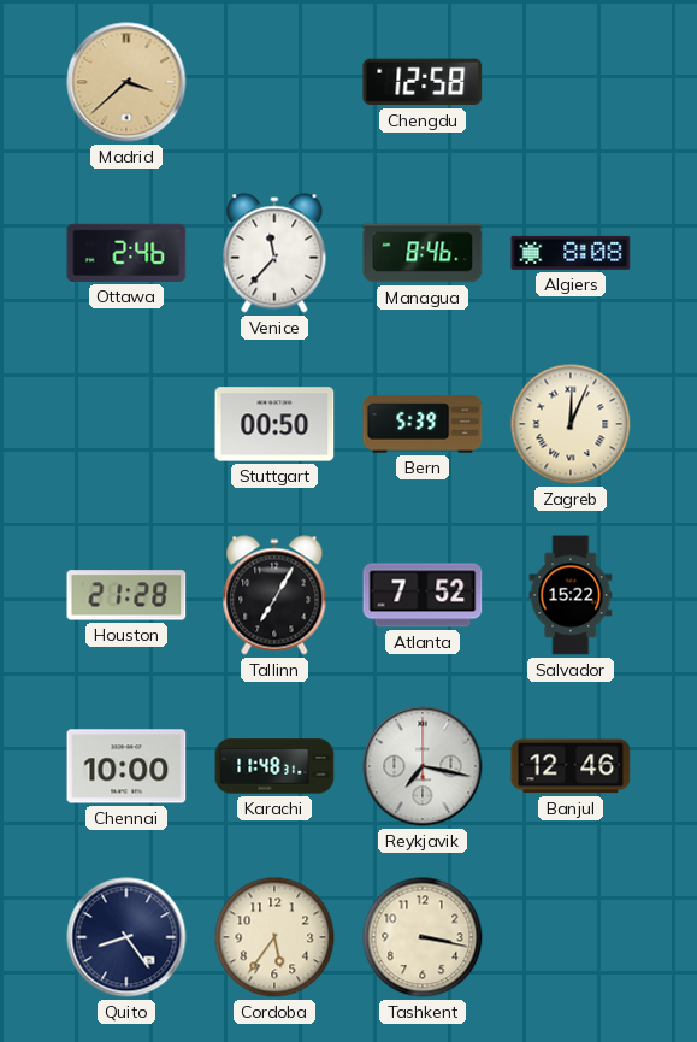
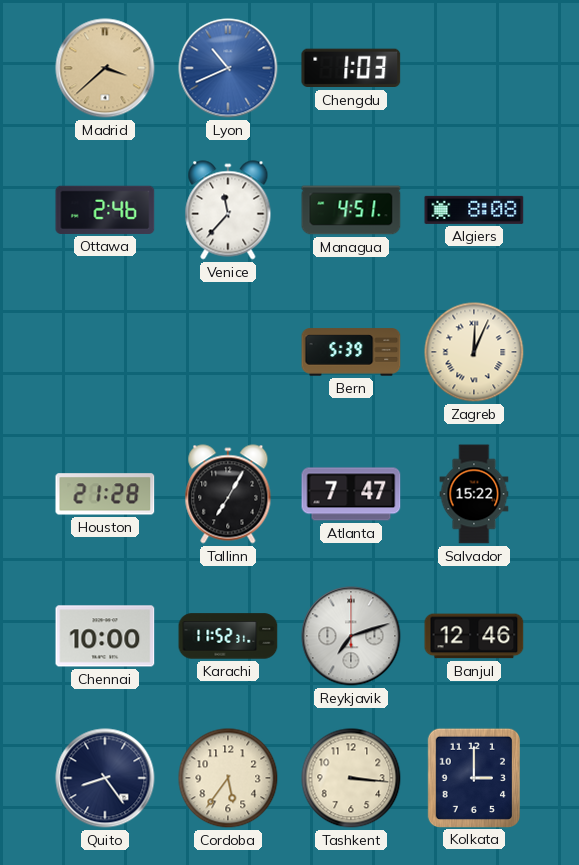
Lyon: none -> 10:41 (228, 68)
Chengdu: 12:58 -> 1:03 (351, 68)
Managua: 8:46 -> 4:51 (351, 210)
Stuttgart: 00:50 -> none (274, 424)
Atlanta: 7:52 -> 7:47 (351, 494)
Karachi: 11:48 -> 11:52 (228, 636)
Reykjavik: 7:17 -> 7:12 (351, 636)
Tashkent: 3:17 -> 3:16 (351, 778)
Kolkata: none -> 3:00 (473, 777)
